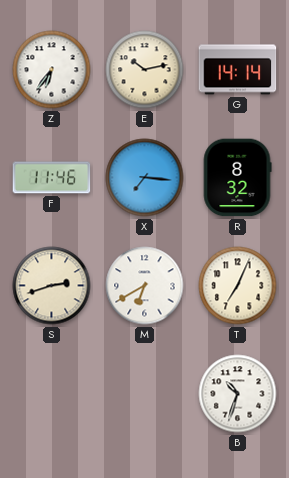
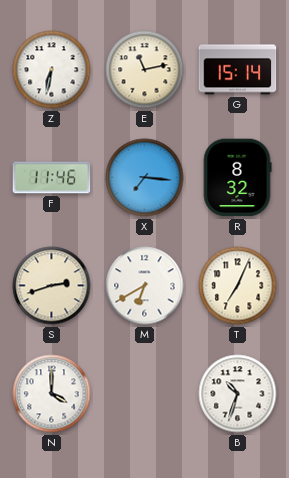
Z: 6:36 -> 6:32 (52, 70)
E: 10:13 -> 11:13 (145, 70)
G: 14:14 -> 15:14 (238, 70)
N: none -> 4:00 (52, 394)
